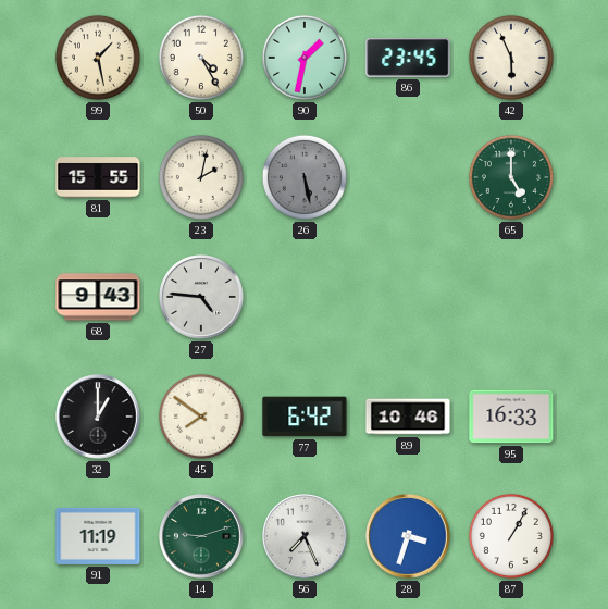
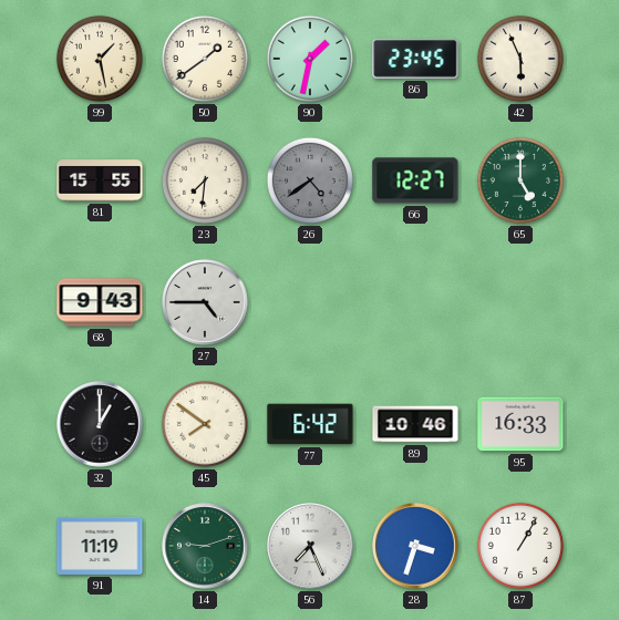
50: 4:25 -> 1:39 (205, 59)
23: 2:02 -> 7:31 (205, 180)
26: 5:28 -> 4:39 (310, 180)
66: none -> 12:27 (415, 180)
27: 4:46 -> 4:45 (205, 302)
